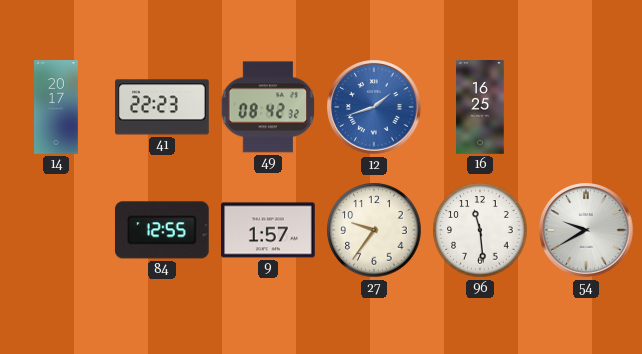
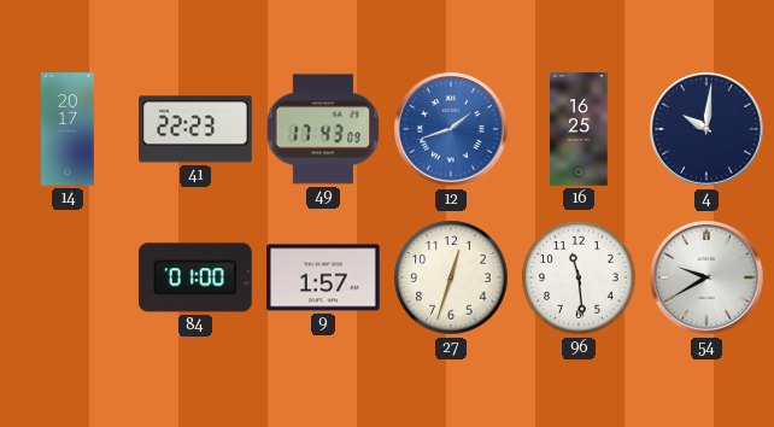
49: 08:42 -> 17:43 (323, 129)
4: none -> 10:01 (706, 129)
84: 12:55 -> 01:00 (195, 277)
27: 9:36 -> 12:33 (451, 277)
